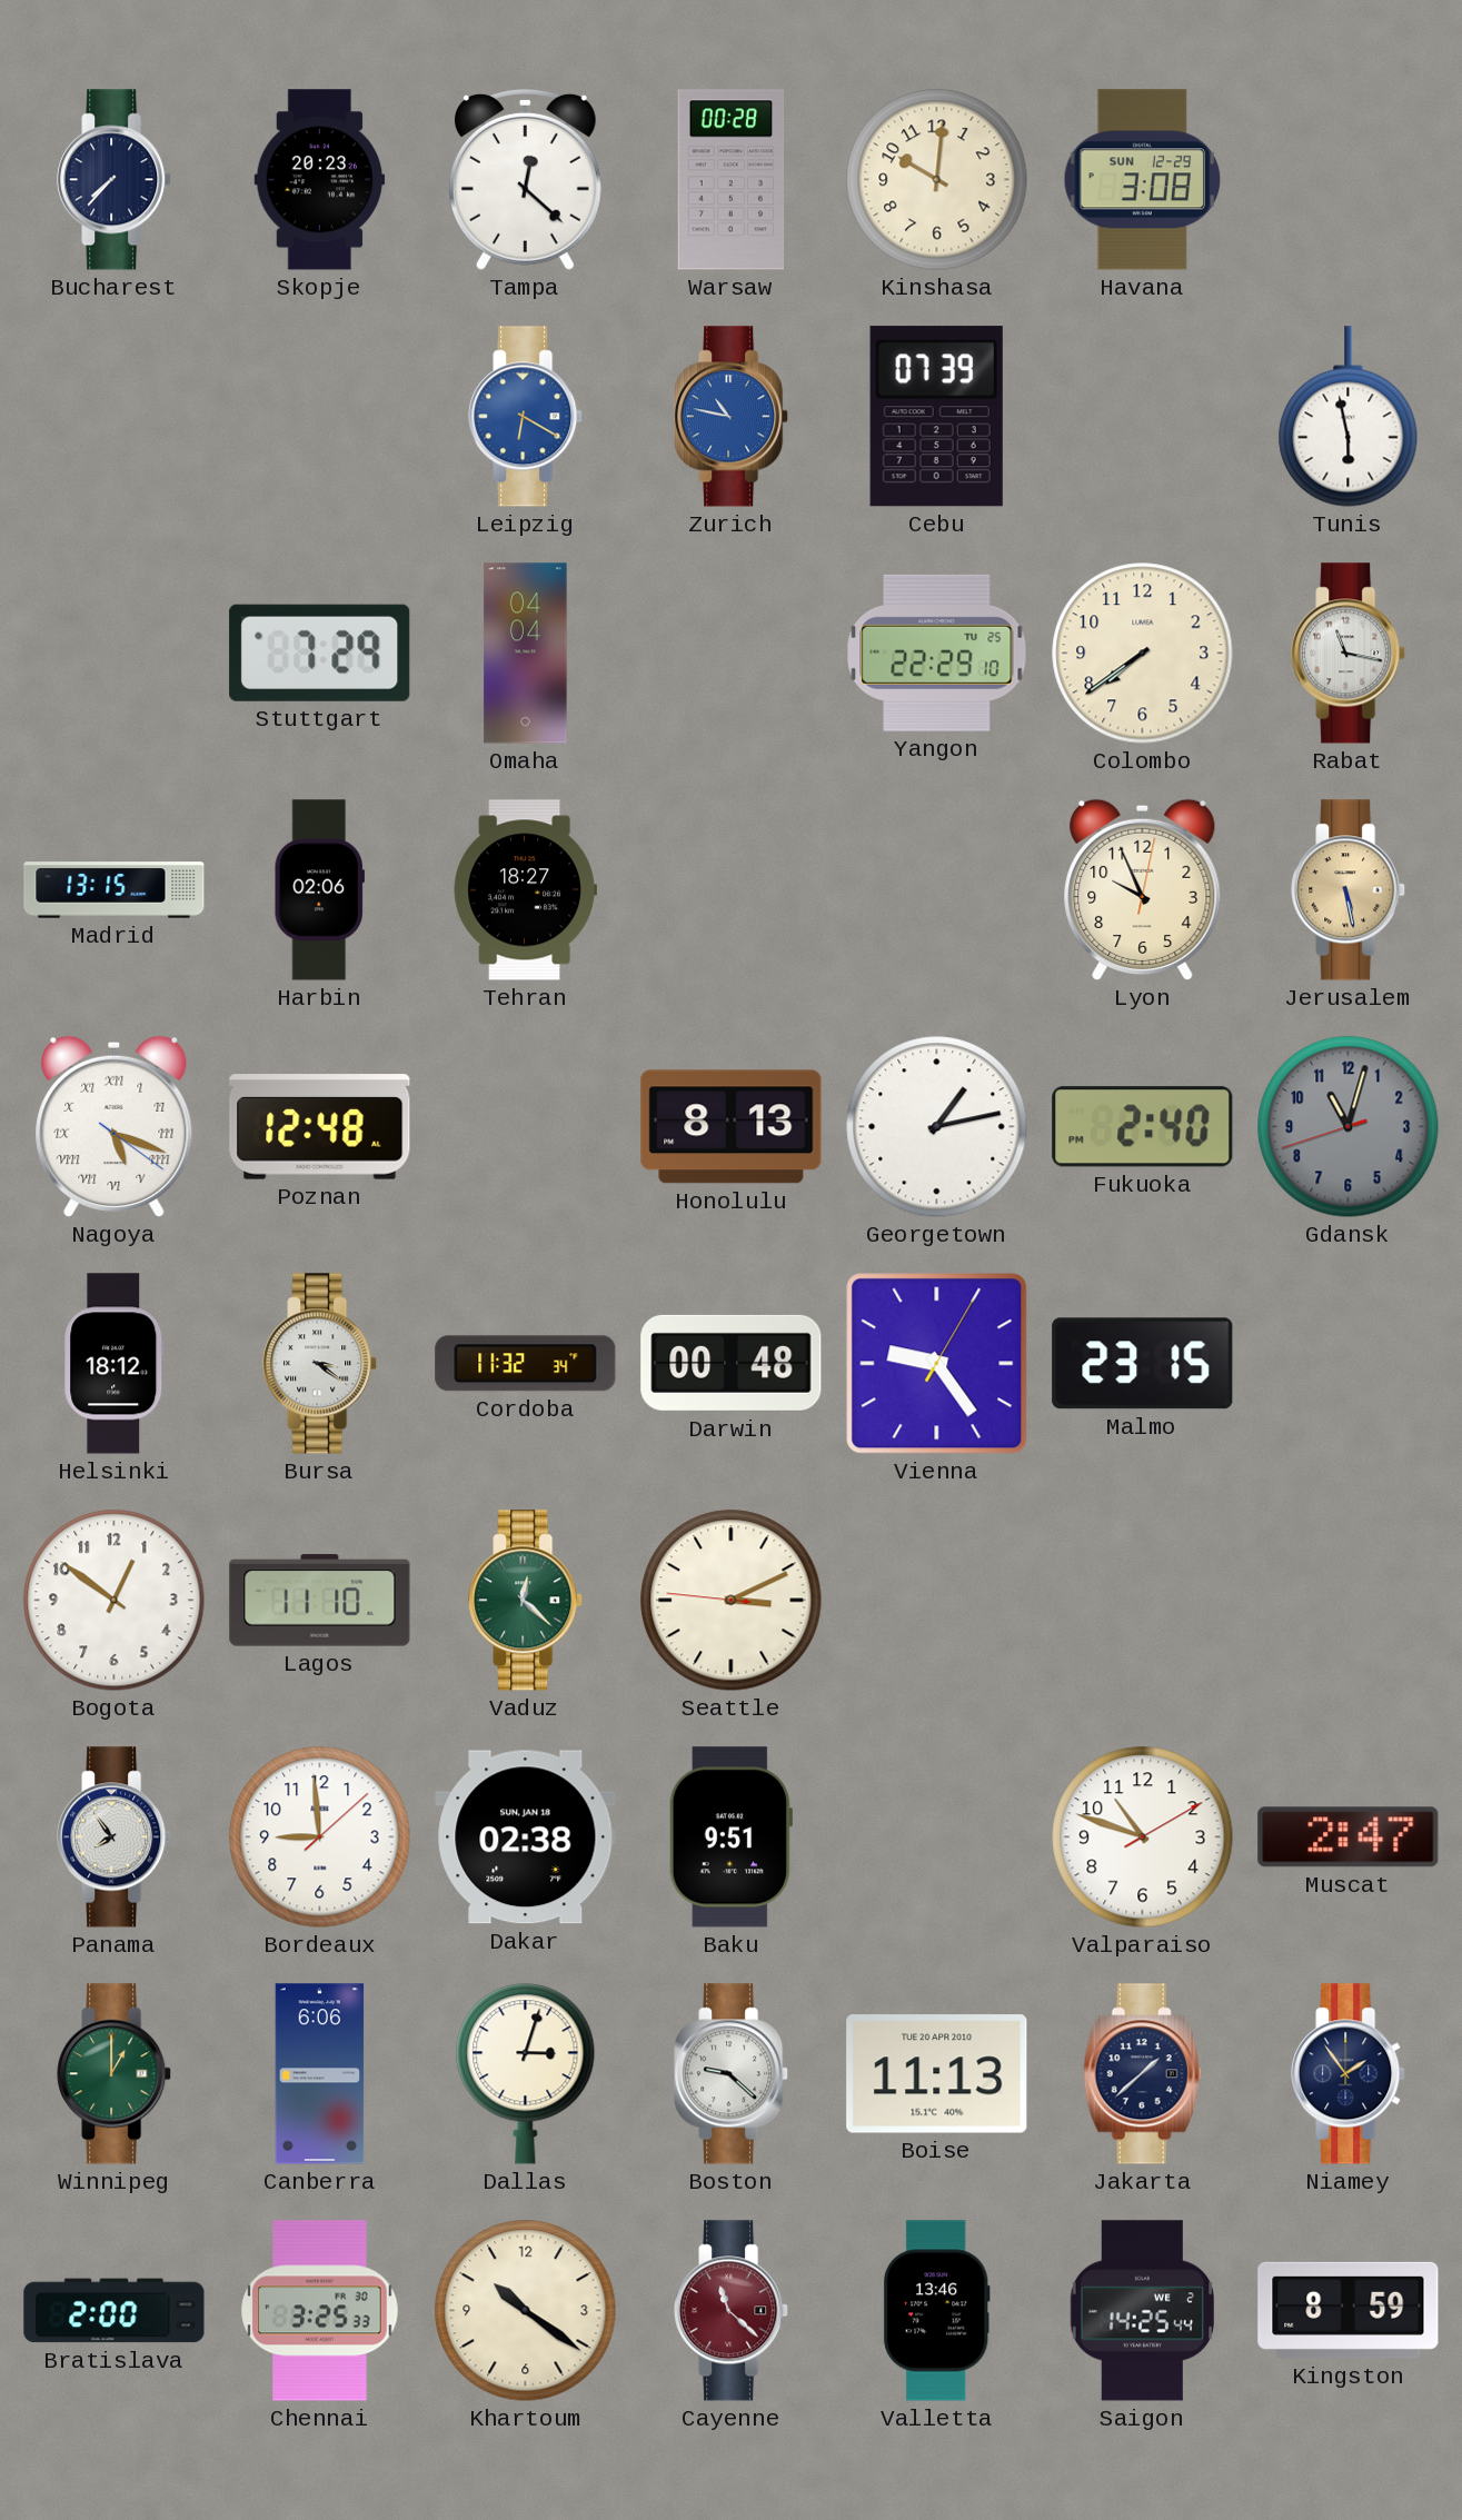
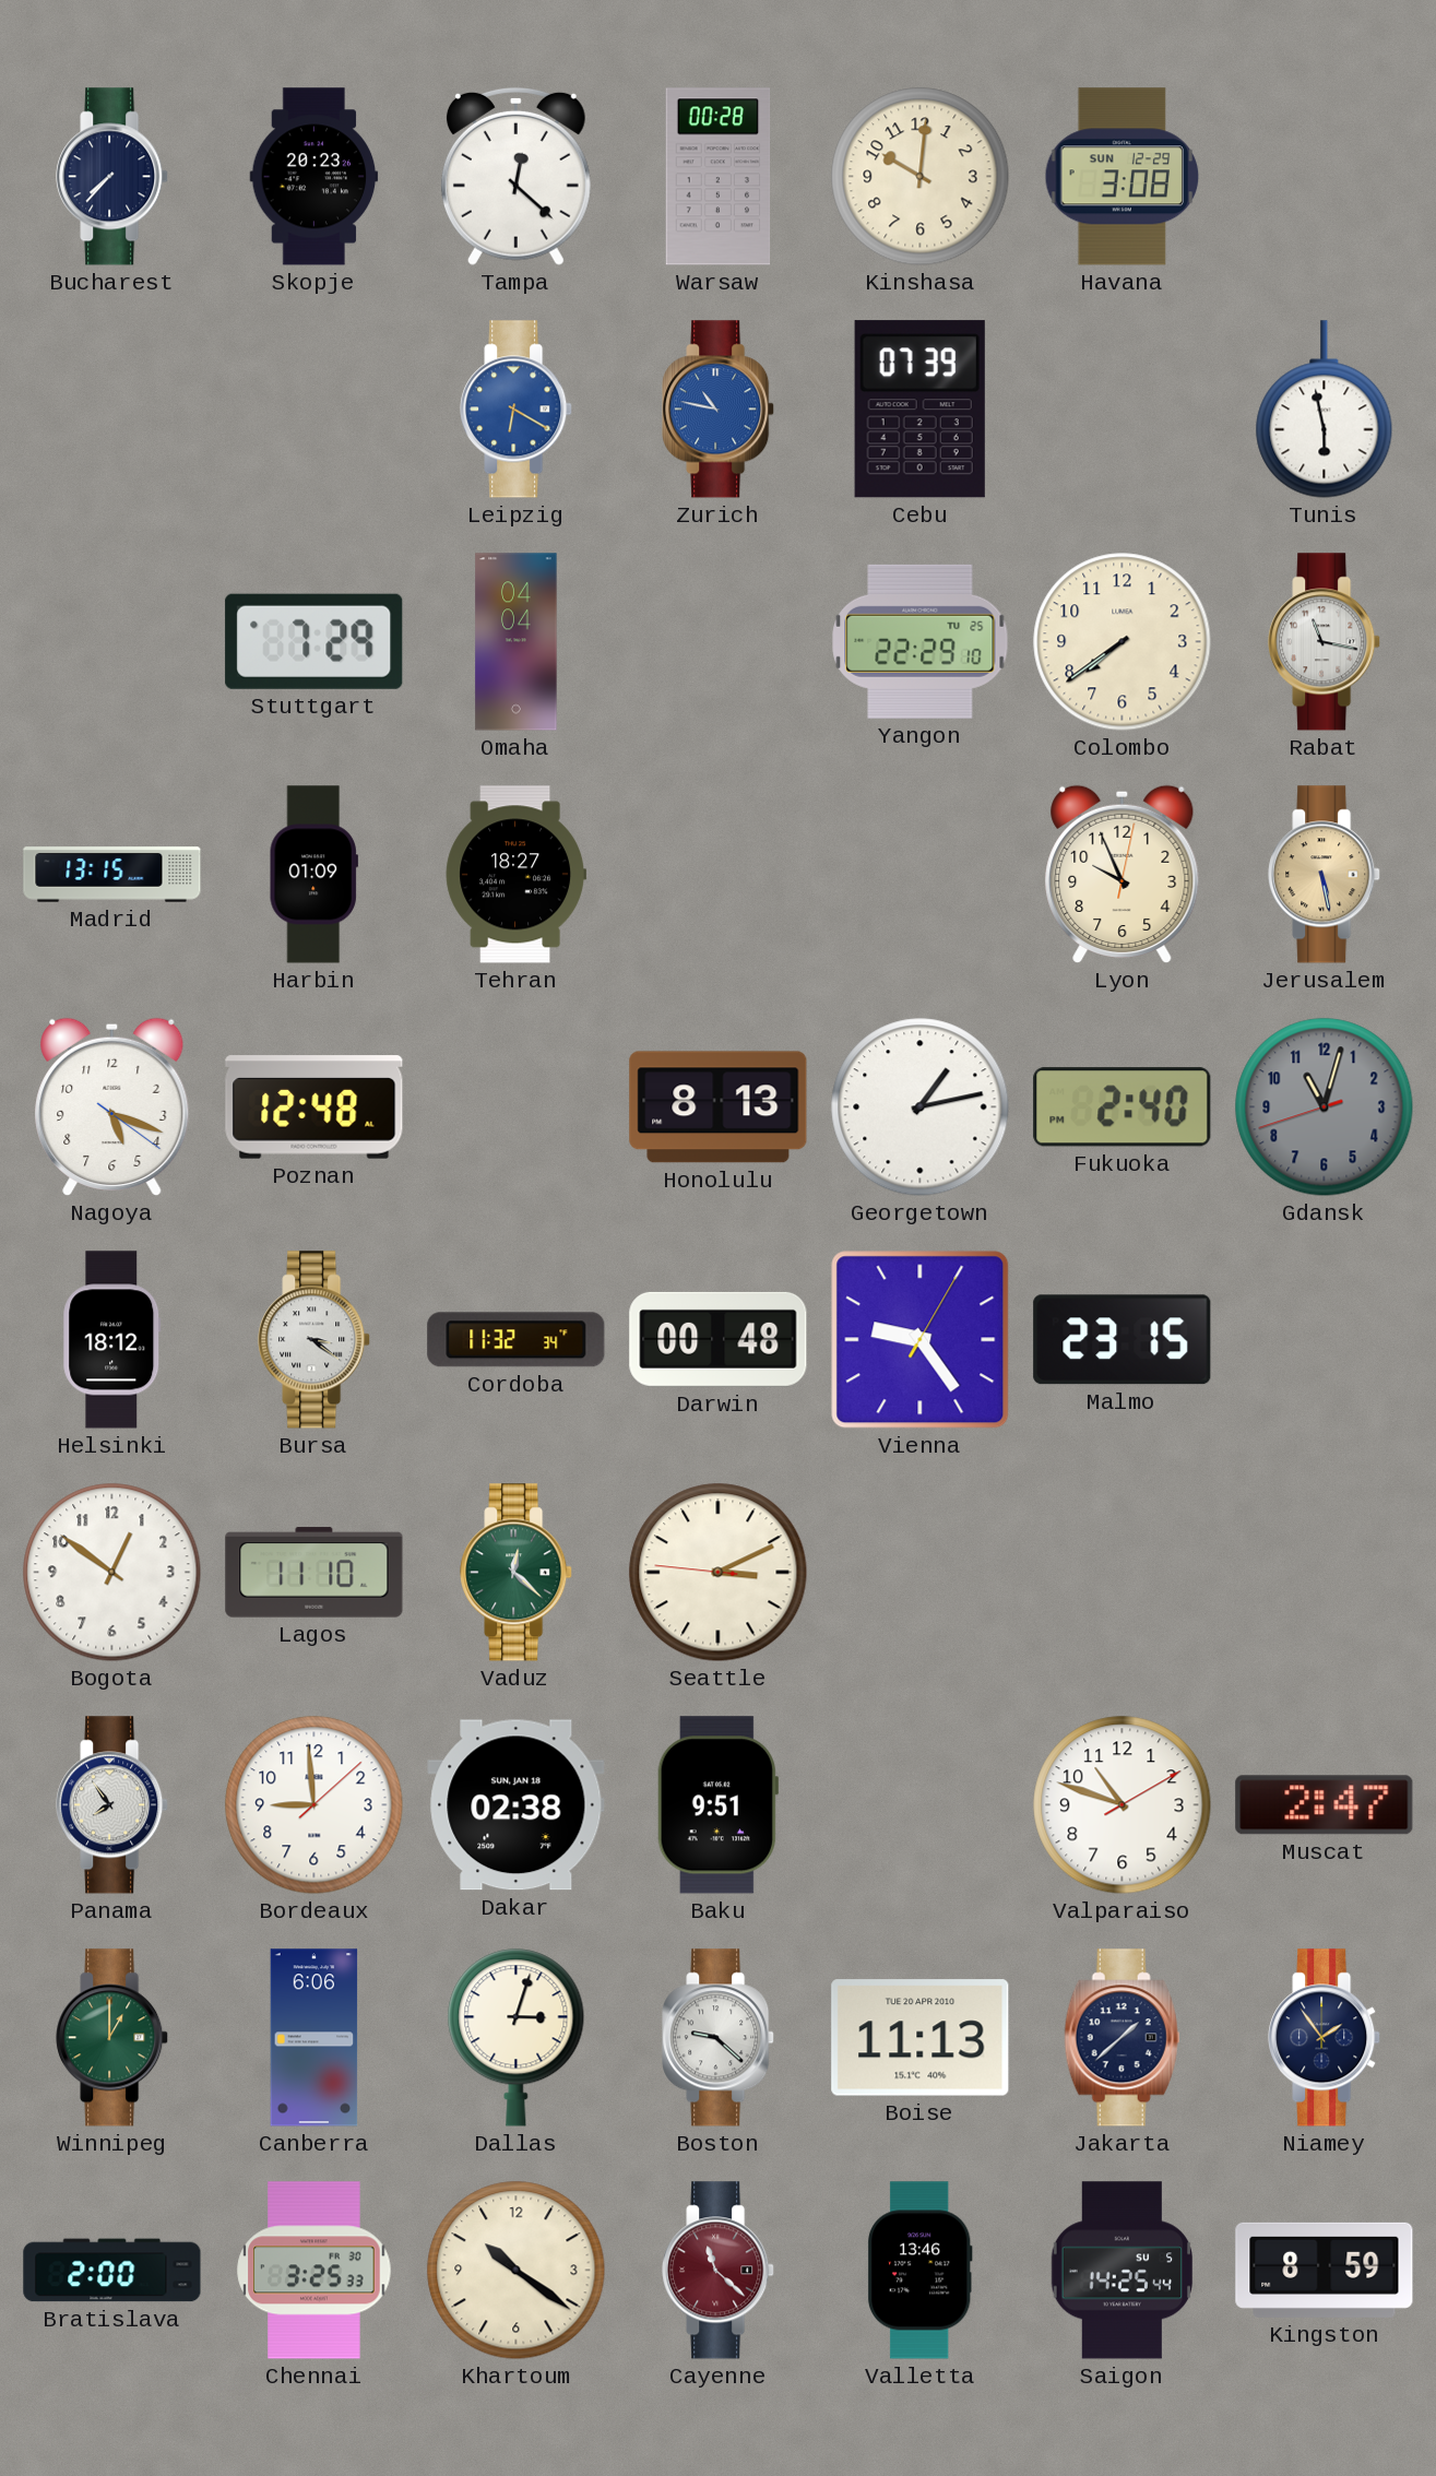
Harbin: 02:06 -> 01:09 (313, 875)
Nagoya numerals: Roman -> Arabic (112, 1107)
Saigon date: WE 2 -> SU 5 (1121, 2271)
